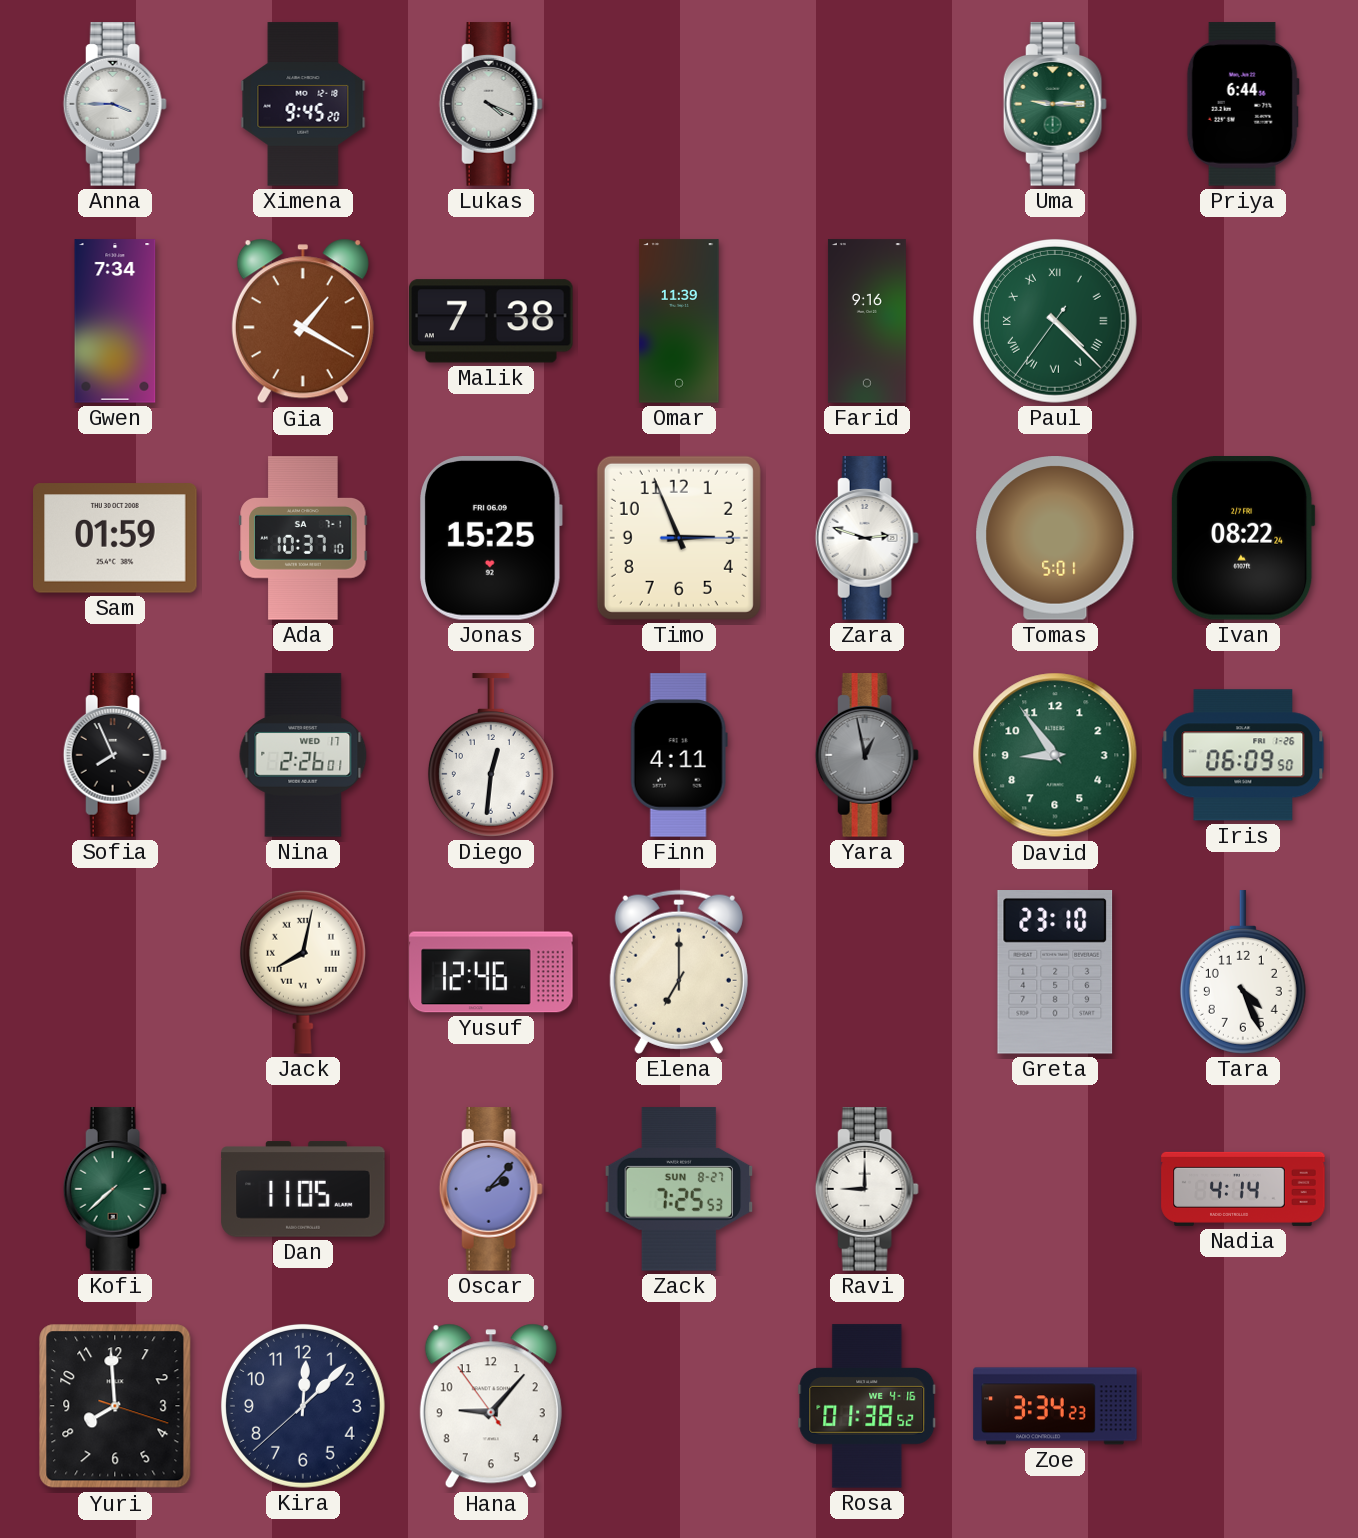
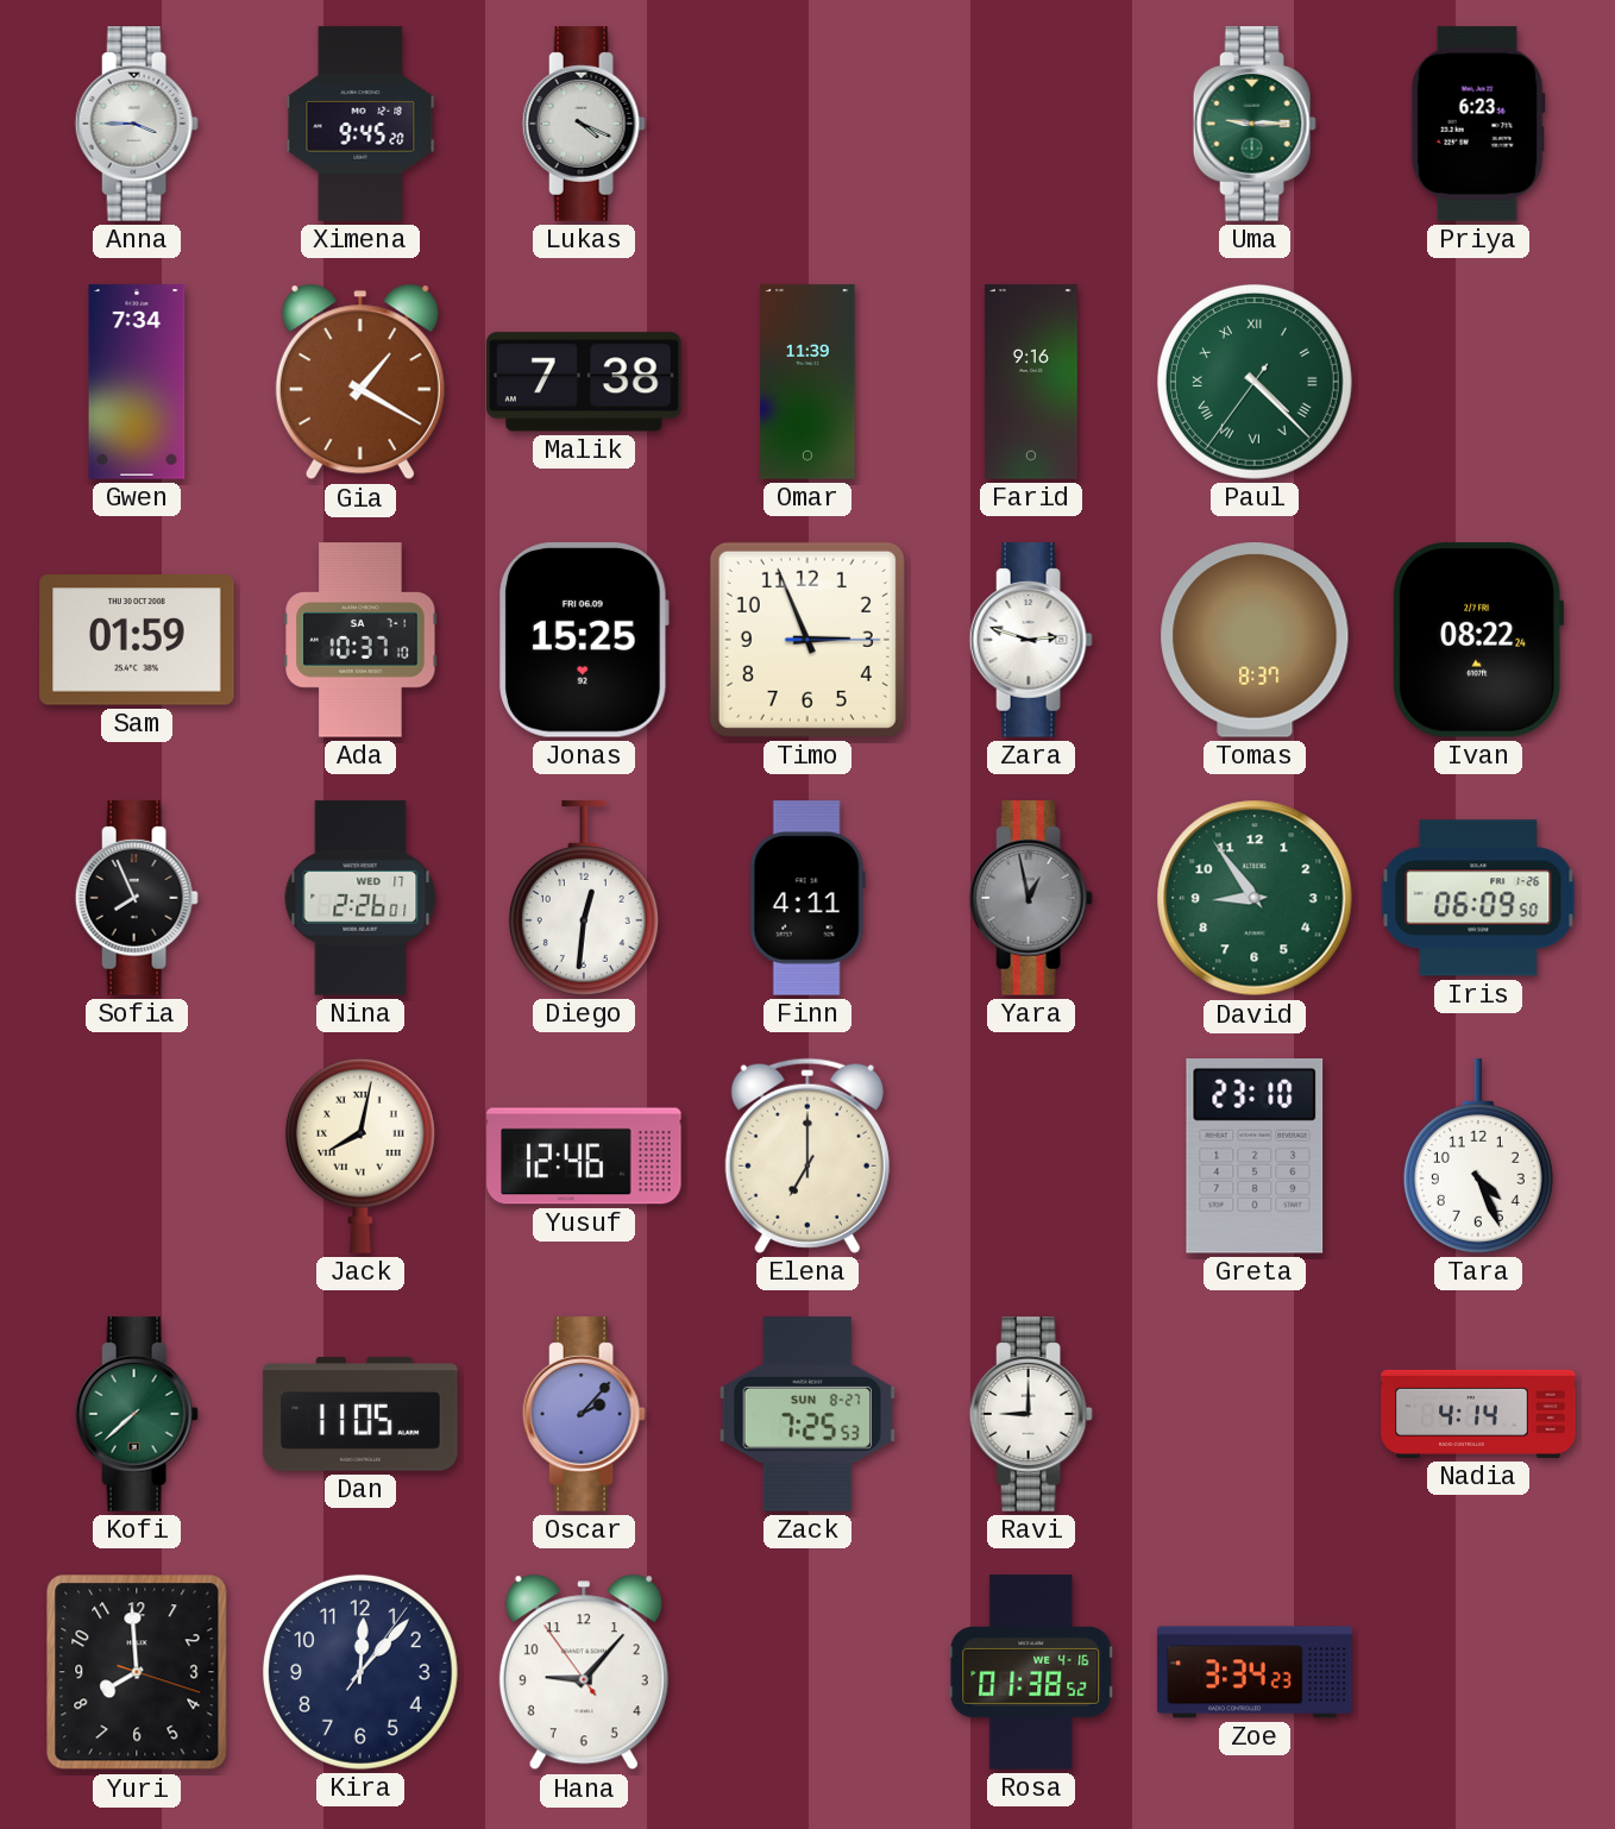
Priya: 6:44 -> 6:23 (1478, 124)
Tomas: 5:01 -> 8:37 (1255, 640)
Kira: 12:07:38 -> 12:07:06 (360, 1672)
